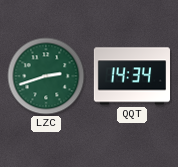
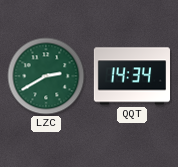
LZC: 2:42 -> 2:40 (46, 76)
